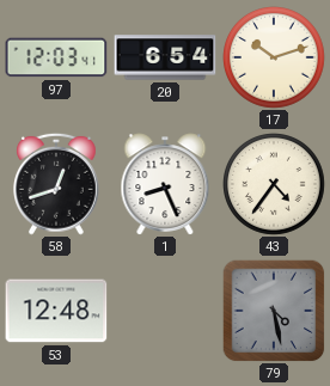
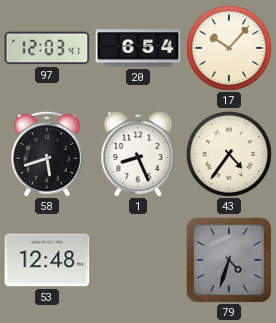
17: 10:12 -> 10:07 (230, 49)
58: 12:42 -> 5:42 (48, 154)
79: 4:28 -> 4:33 (229, 260)
